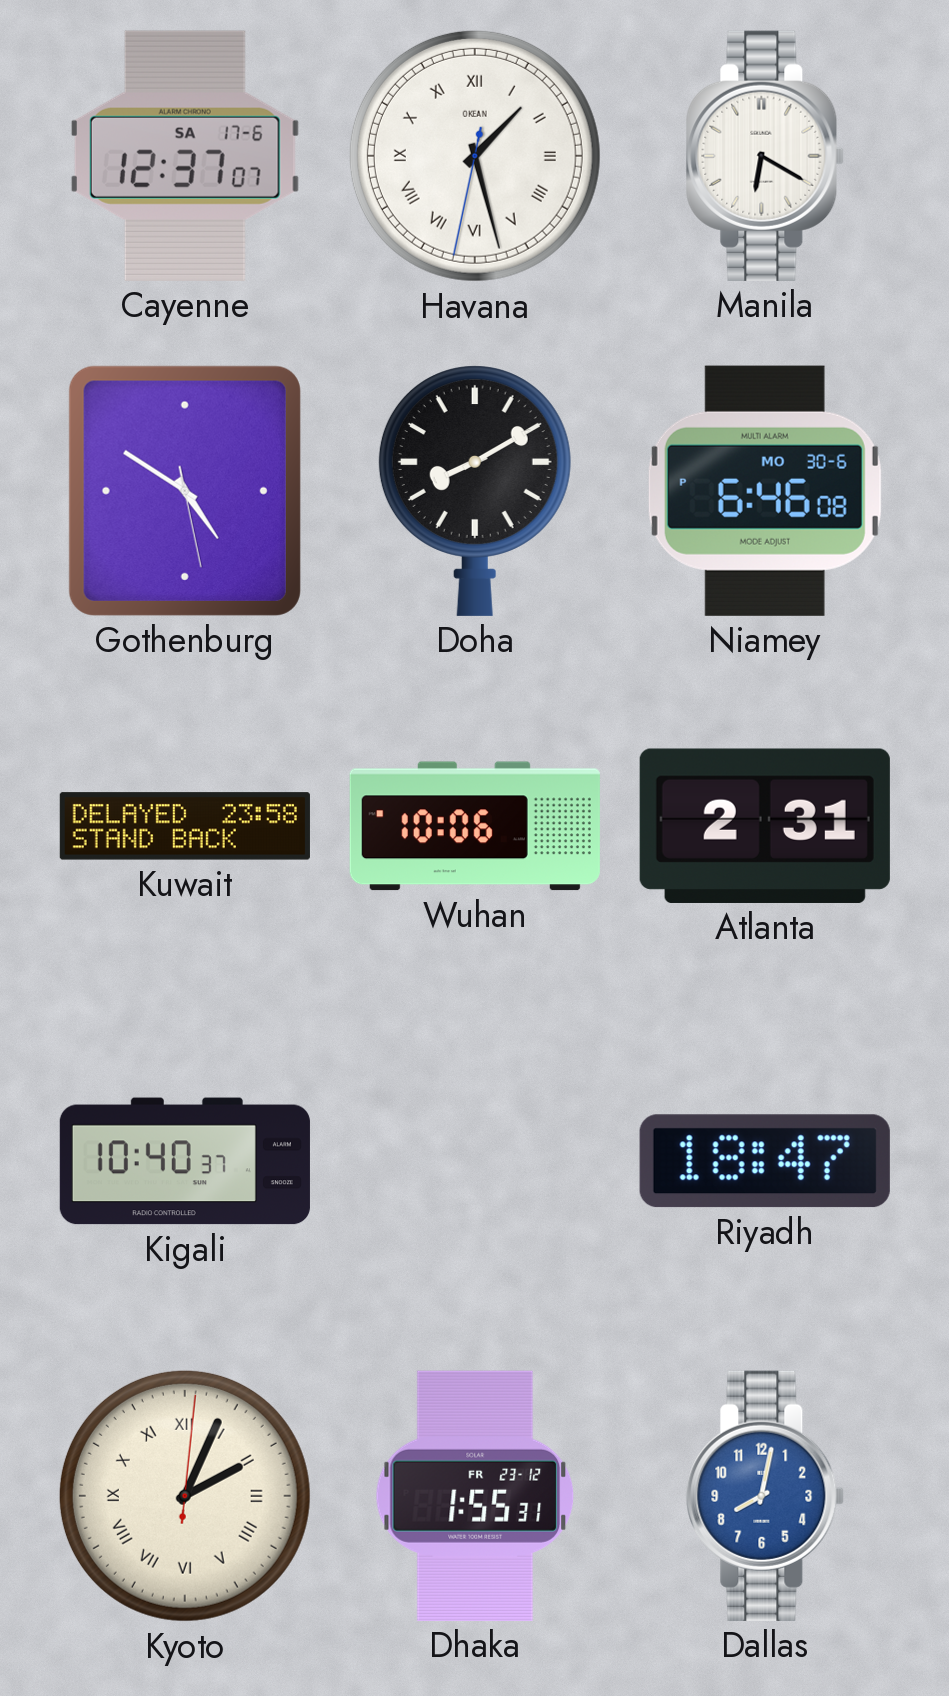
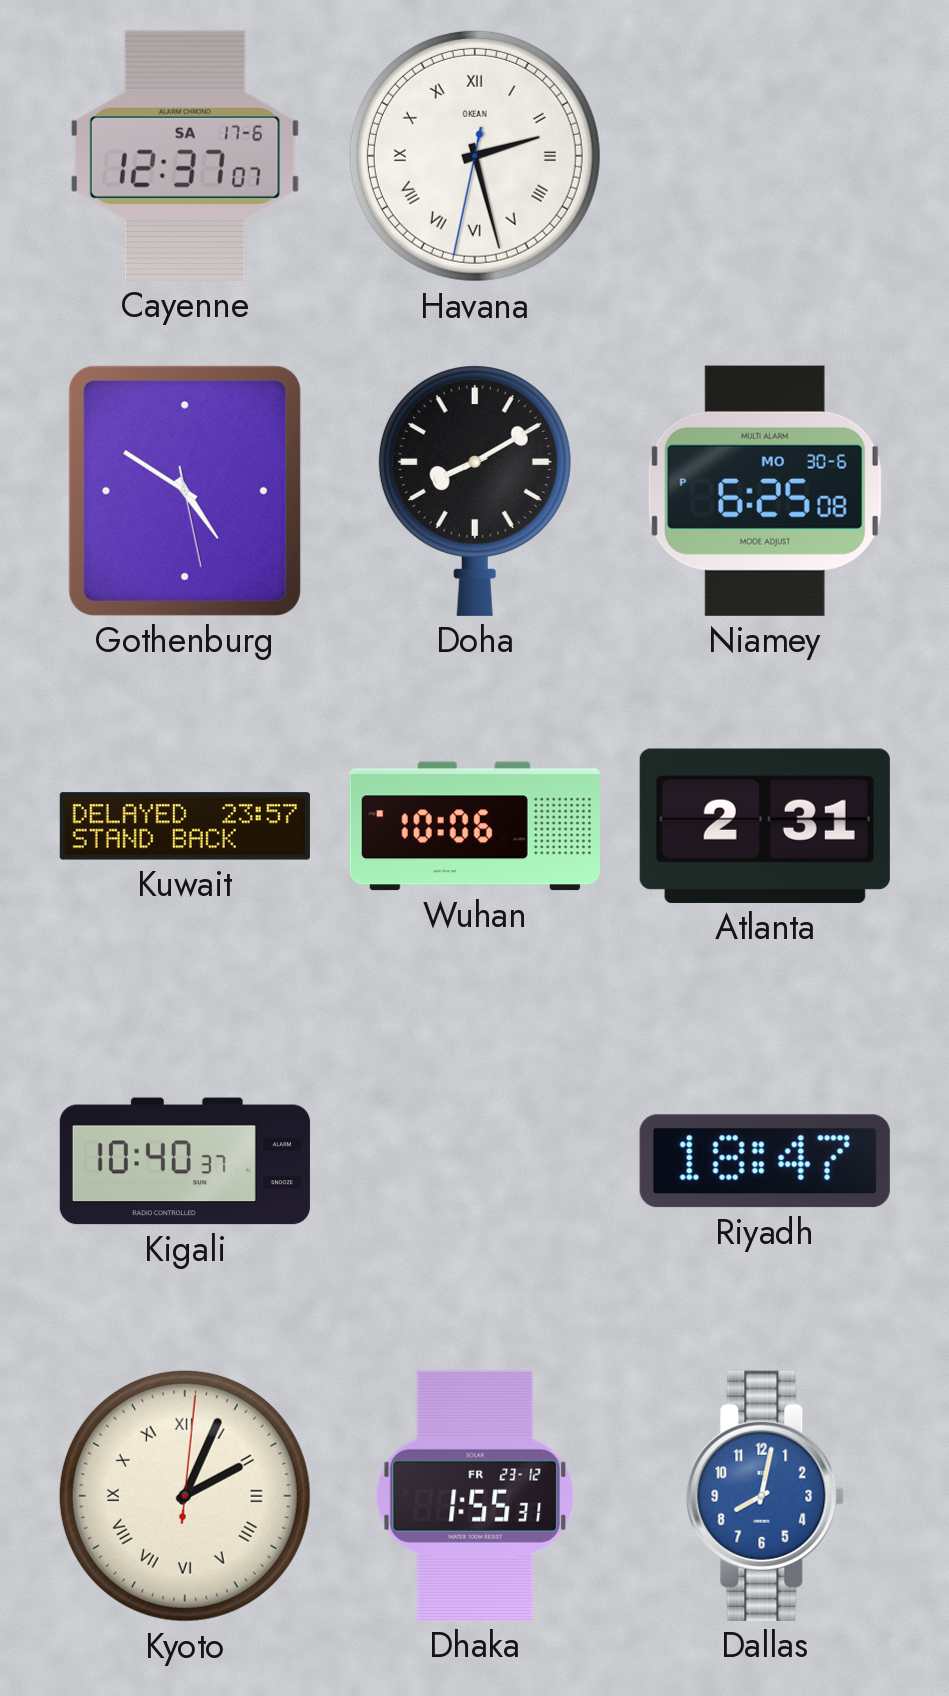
Havana: 1:27 -> 2:27 (475, 156)
Manila: 6:20 -> none (765, 156)
Niamey: 6:46 -> 6:25 (765, 491)
Kuwait: 23:58 -> 23:57 (185, 826)
